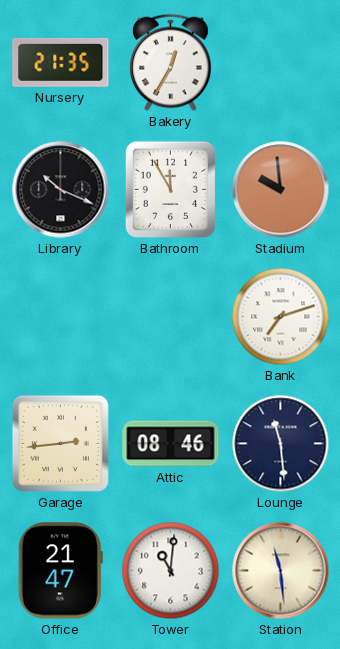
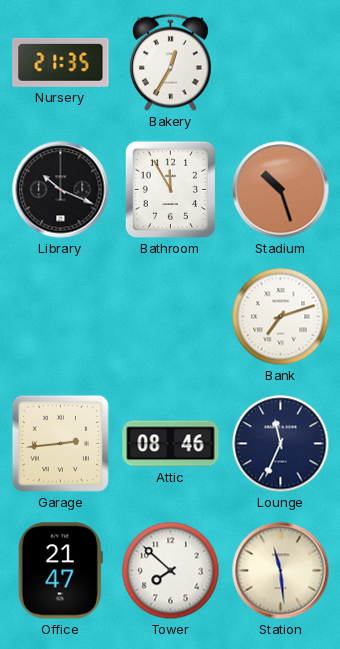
Stadium: 9:59 -> 10:27 (281, 190)
Lounge: 11:29 -> 11:34 (281, 444)
Tower: 11:01 -> 7:52 (171, 571)
